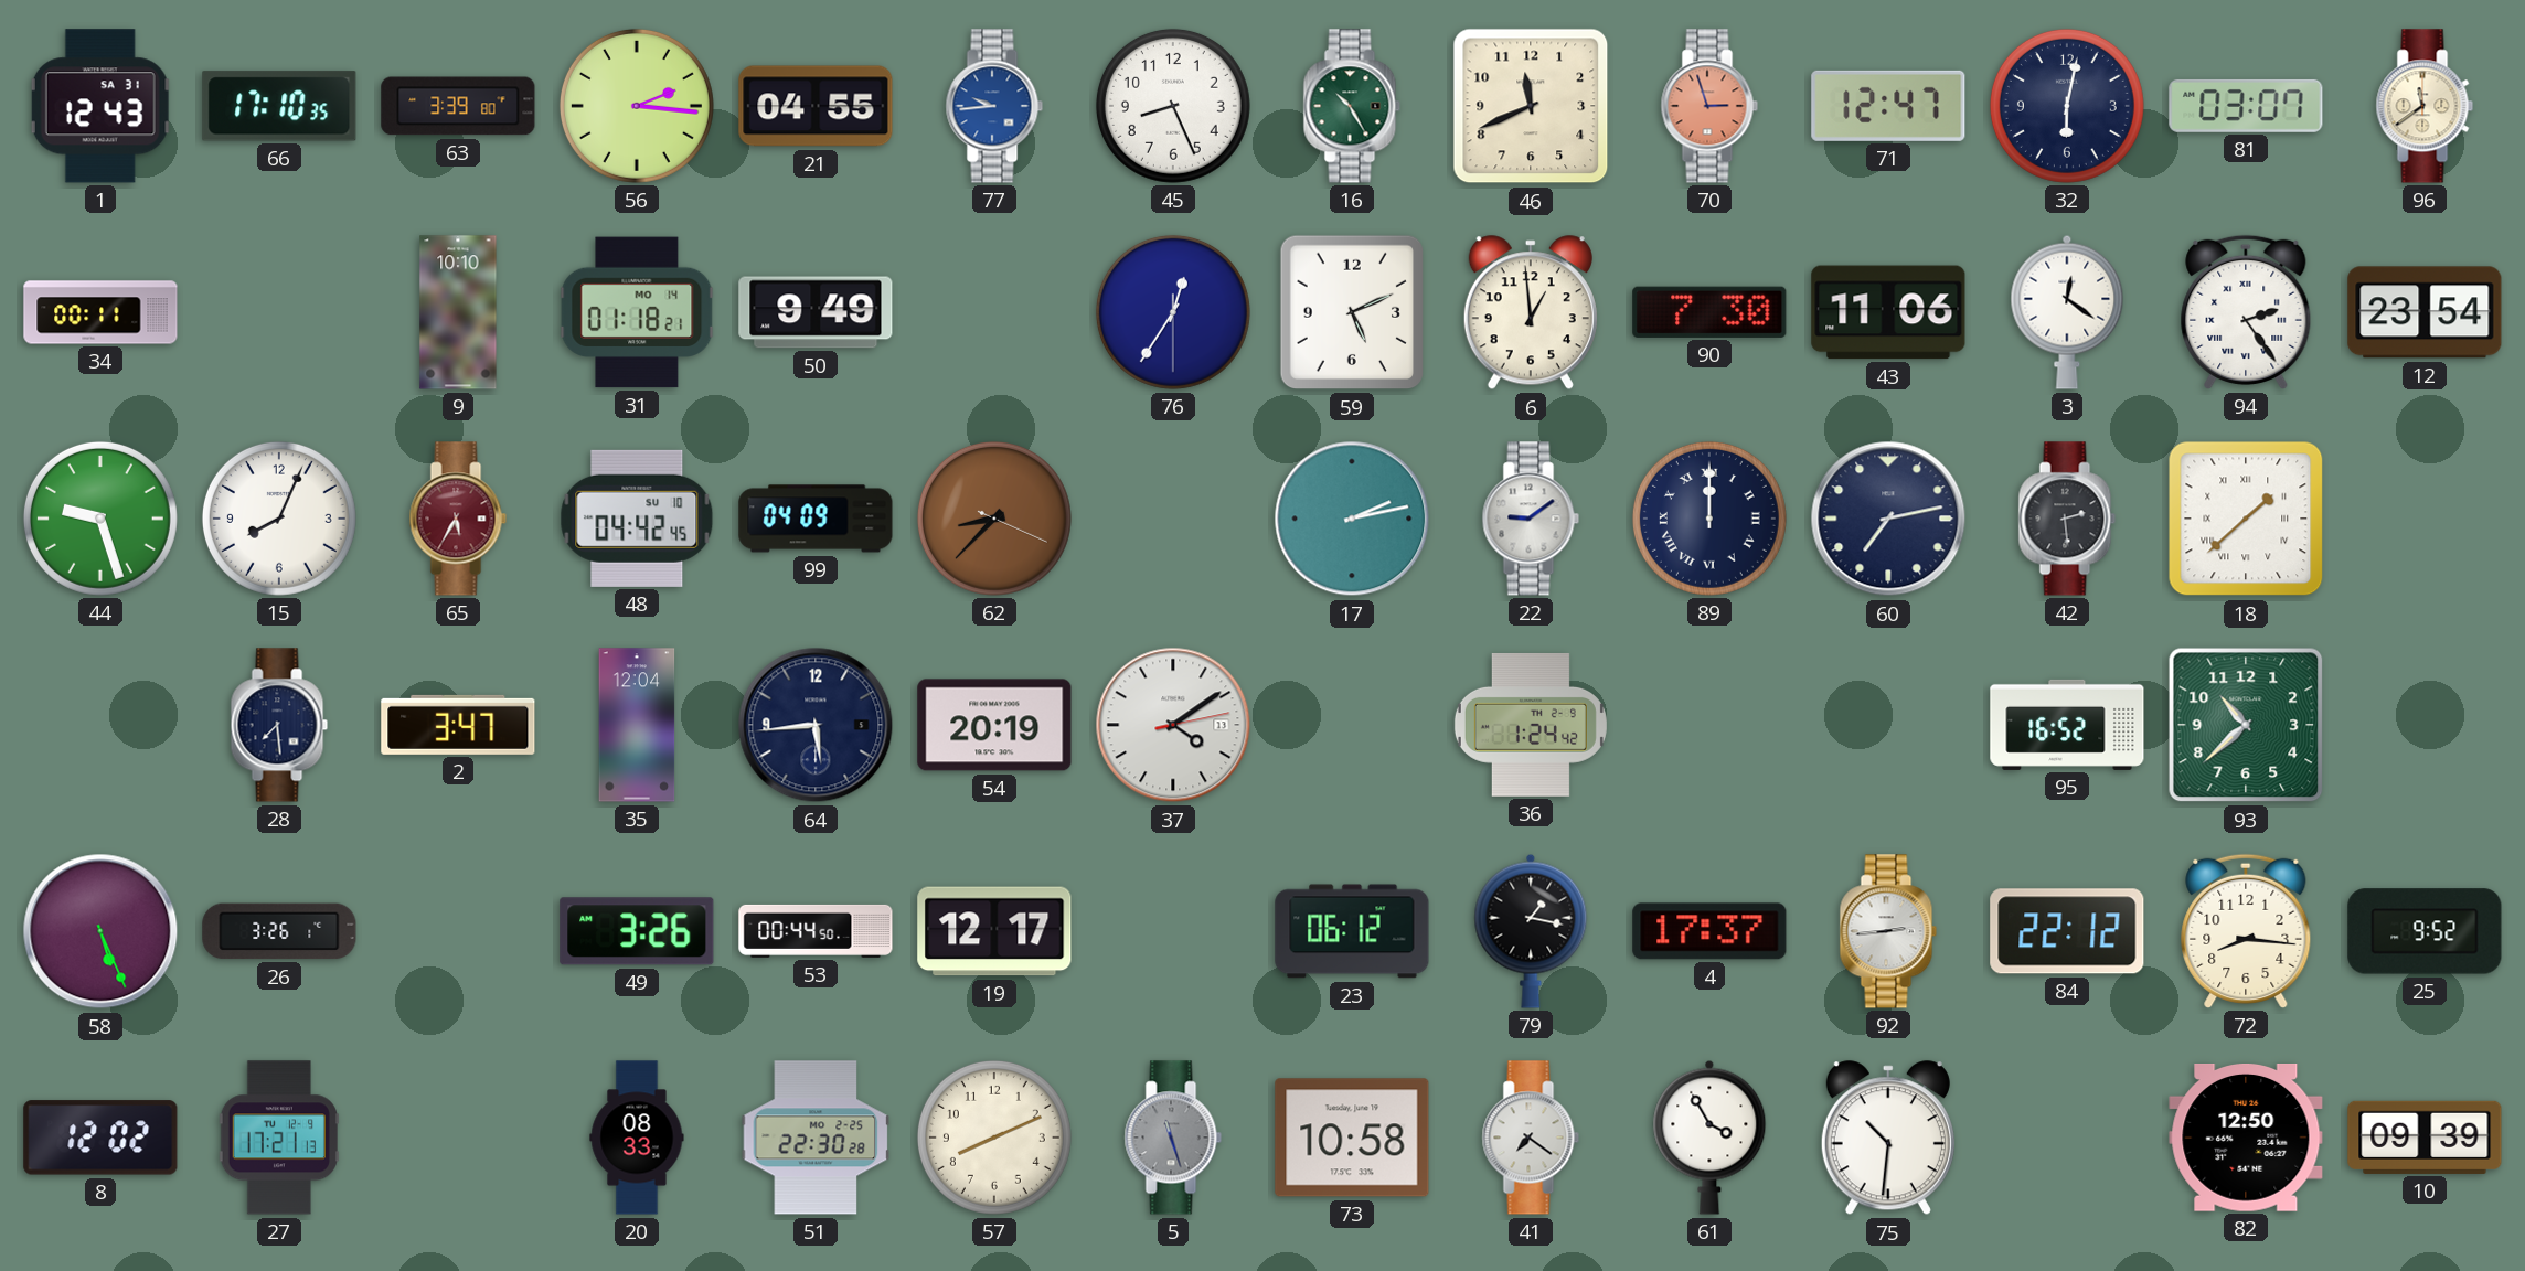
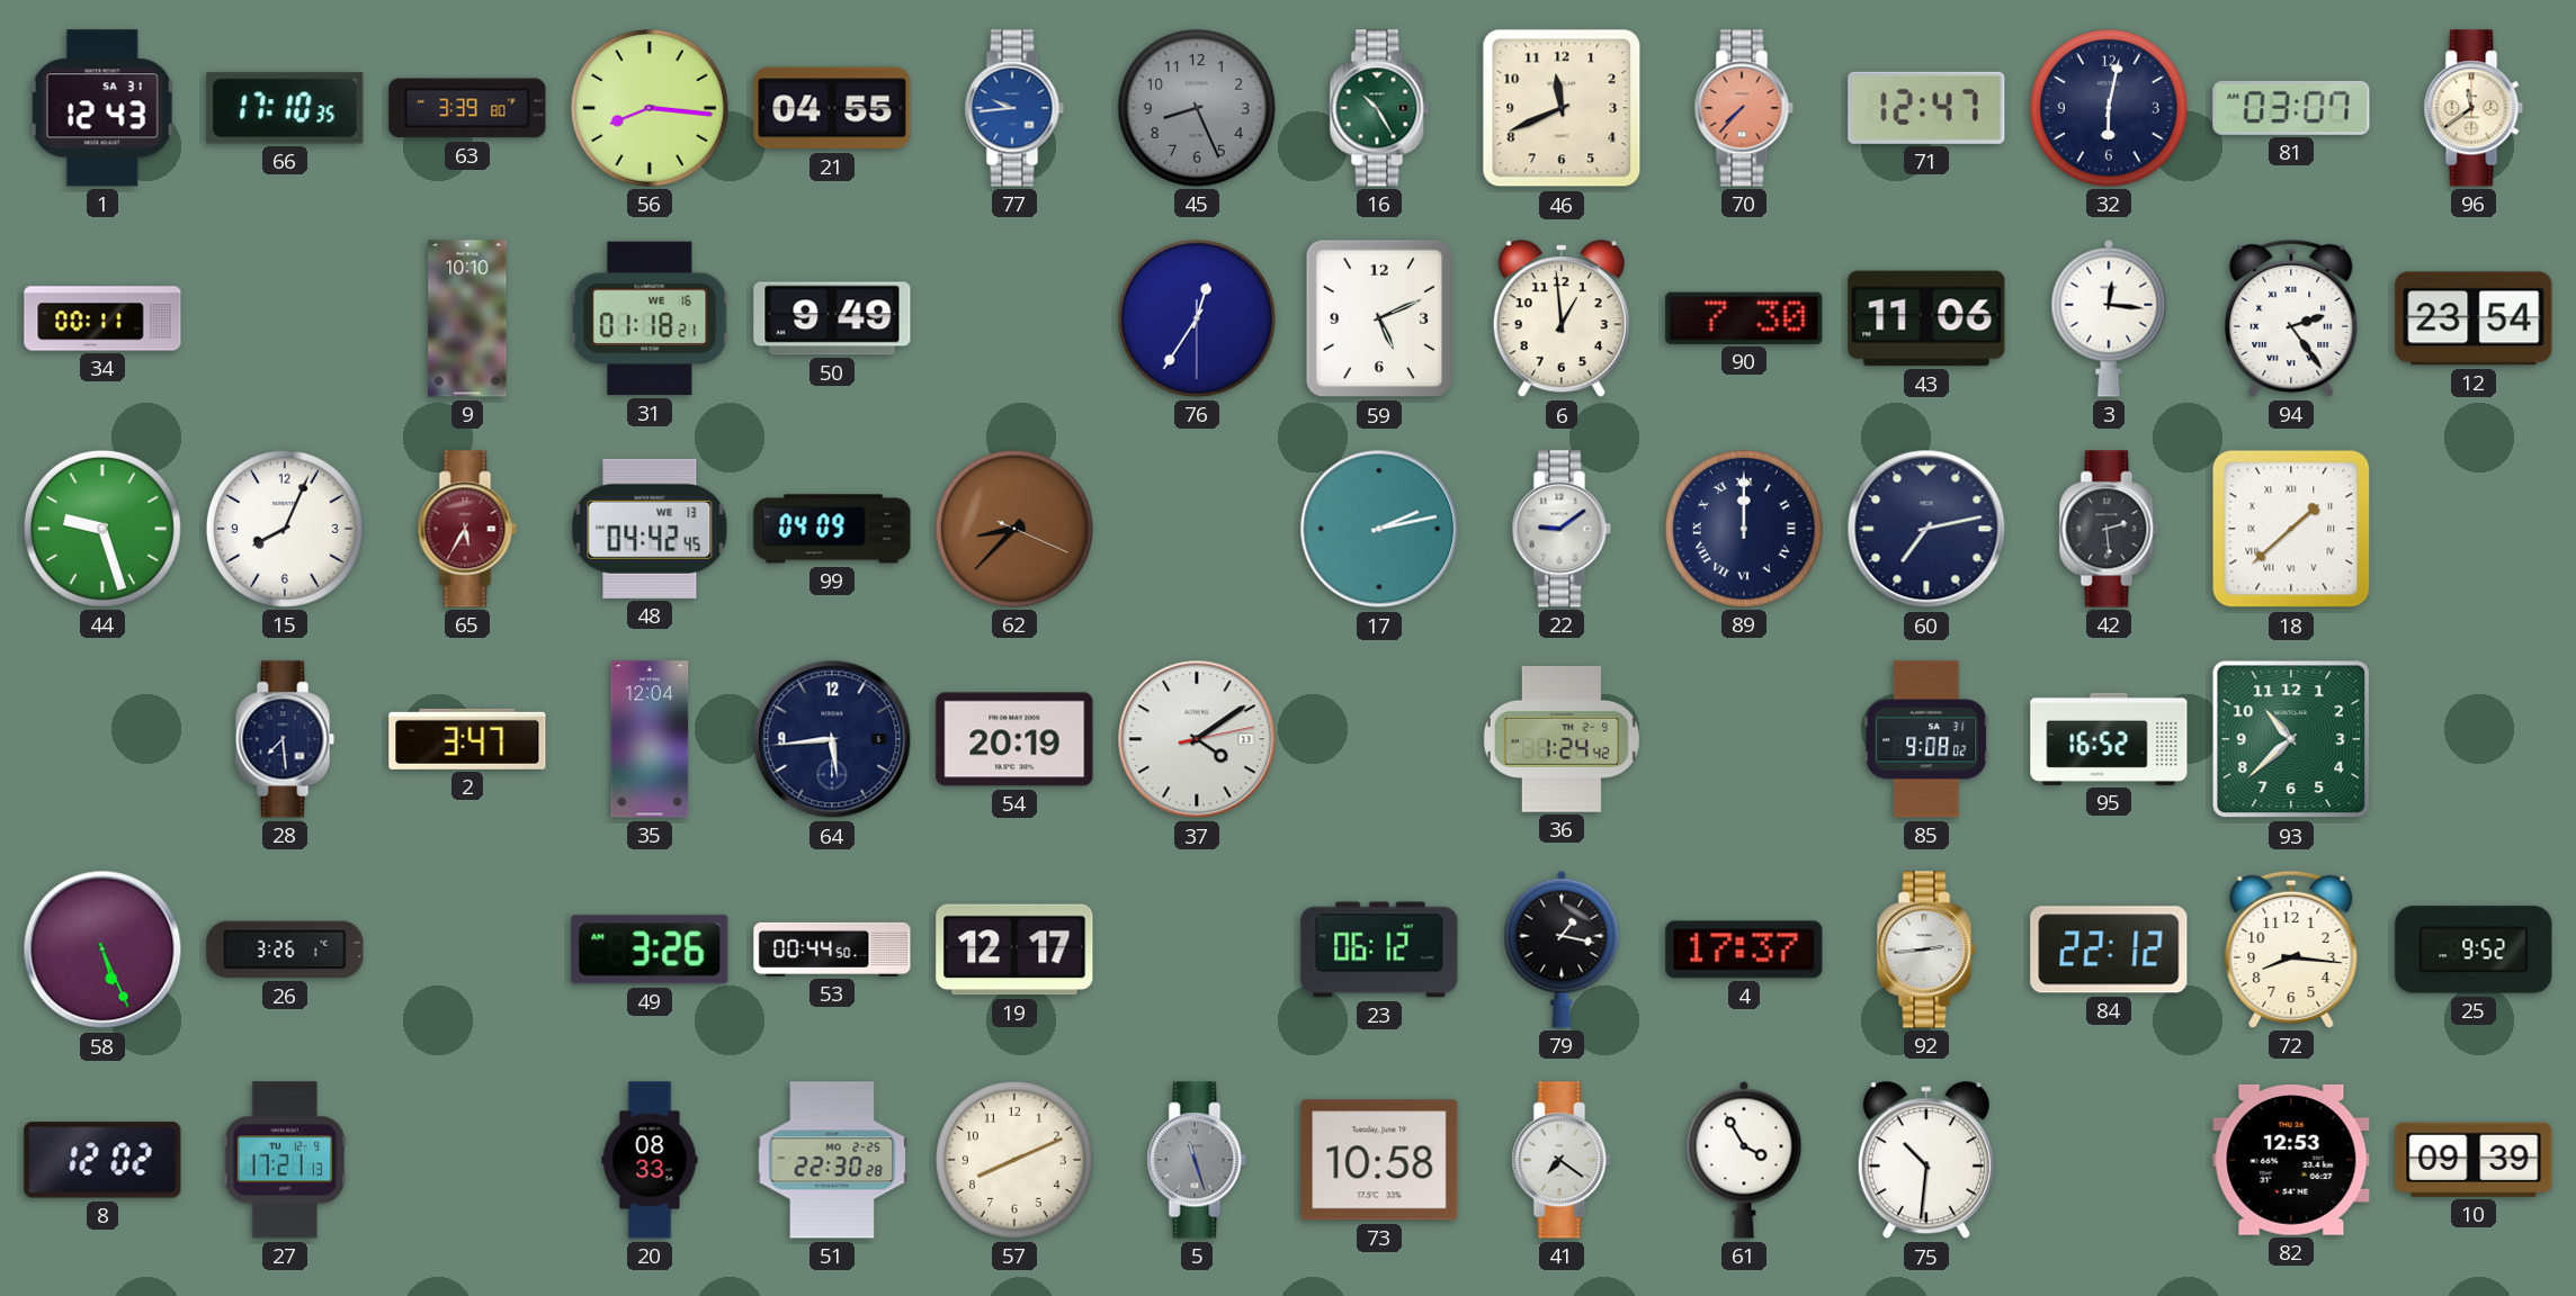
56: 2:16 -> 8:16 (650, 108)
45 dial: white -> grey (1197, 108)
70: 2:57 -> 7:37 (1744, 108)
31 date: MO 14 -> WE 16 (650, 318)
3: 12:21 -> 12:16 (2109, 318)
48 date: SU 10 -> WE 13 (650, 529)
85: none -> 9:08 (1926, 739)
82: 12:50 -> 12:53 (2291, 1161)
